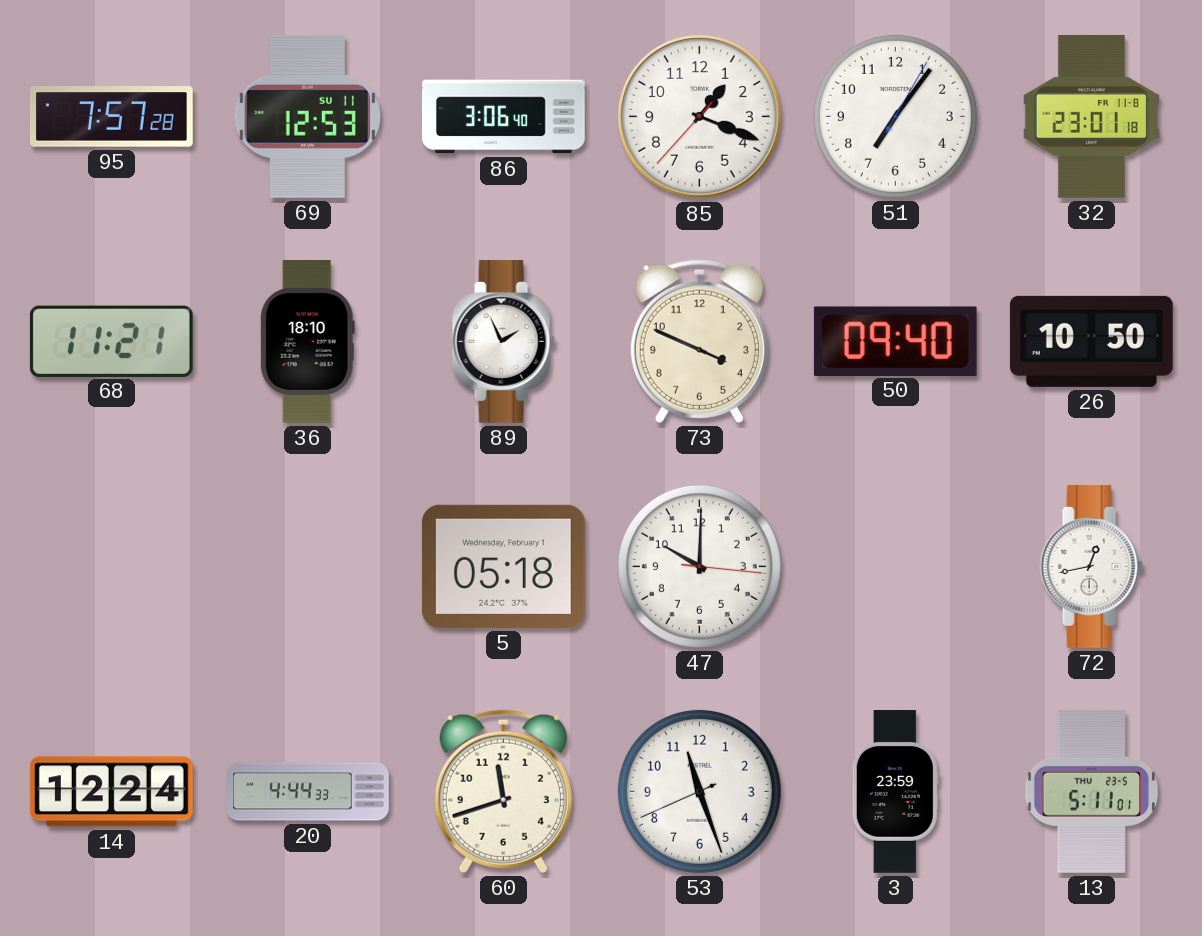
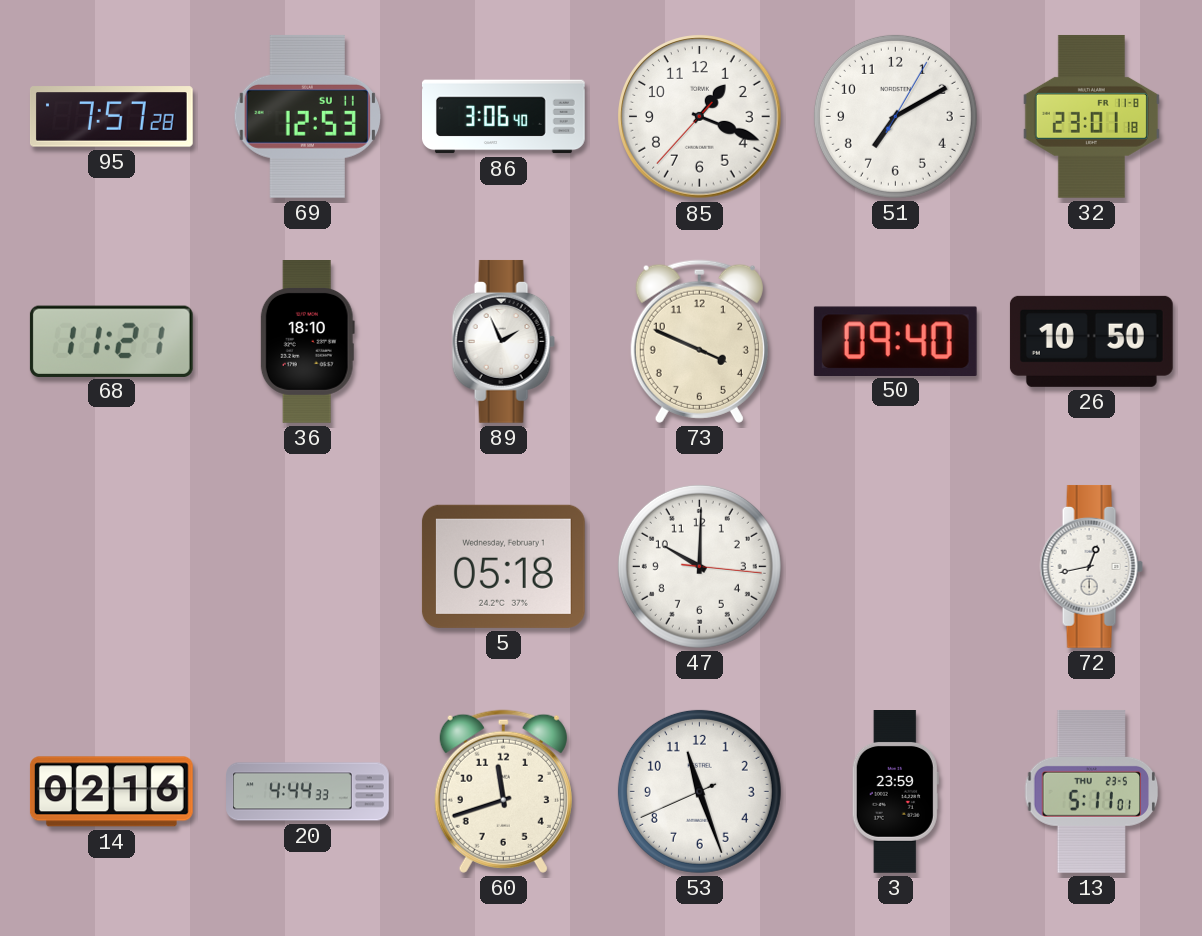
51: 7:06 -> 7:10 (895, 116)
14: 12:24 -> 02:16 (111, 792)
